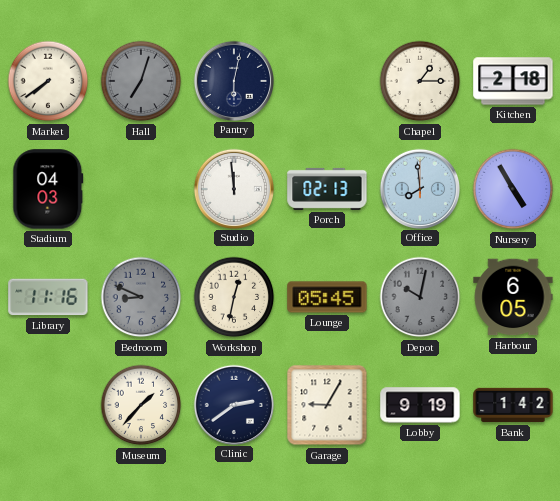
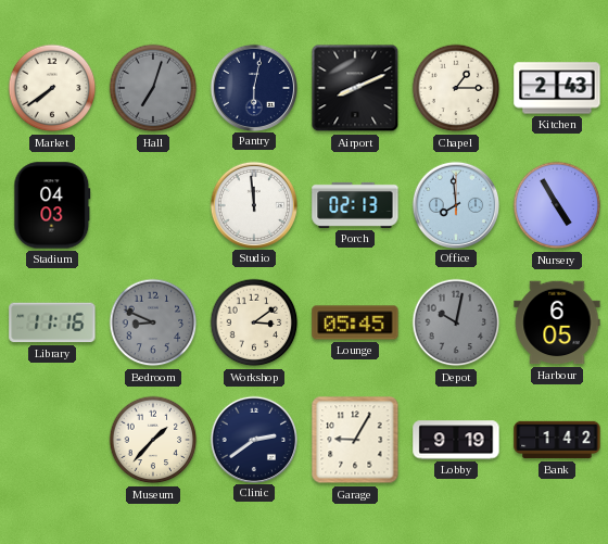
Airport: none -> 8:11 (355, 88)
Kitchen: 2:18 -> 2:43 (557, 88)
Workshop: 12:32 -> 3:09 (254, 322)
